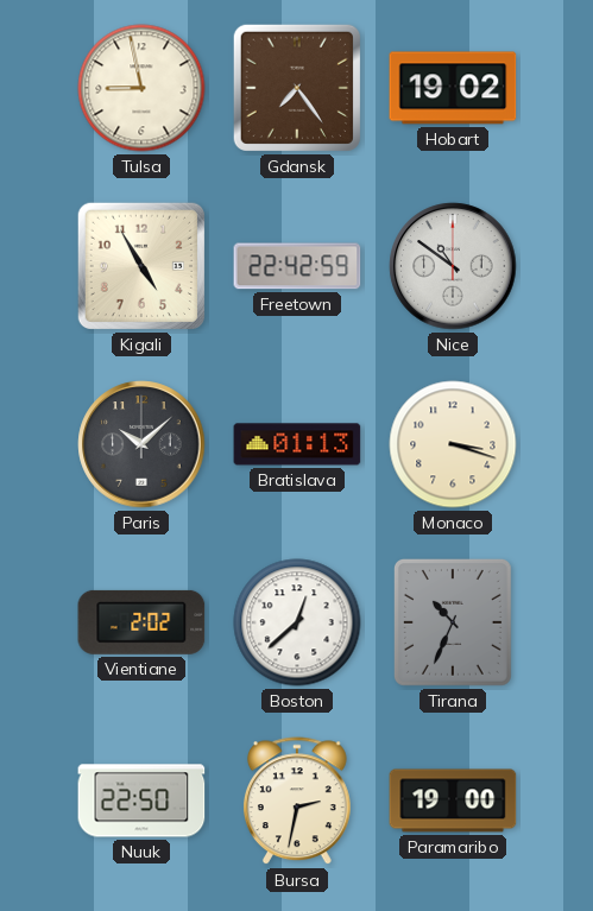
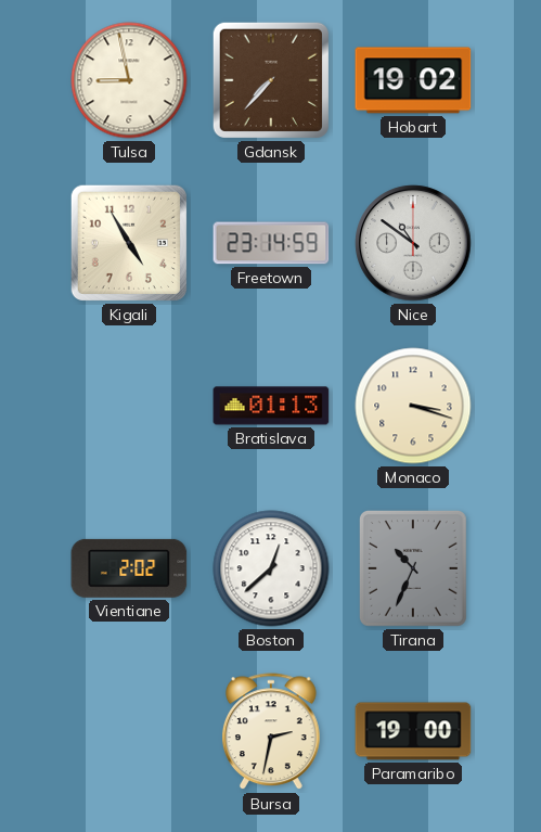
Gdansk: 7:24 -> 7:37 (271, 80)
Freetown: 22:42 -> 23:14 (271, 243)
Paris: 10:08 -> none (141, 444)
Nuuk: 22:50 -> none (141, 801)
